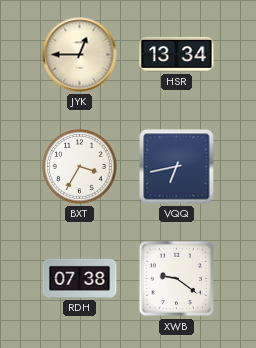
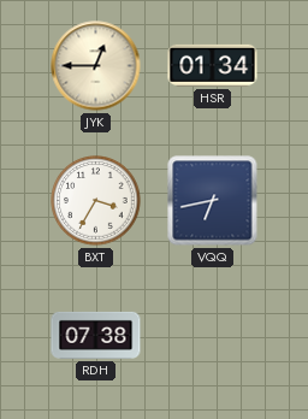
HSR: 13:34 -> 01:34 (213, 65)
XWB: 9:21 -> none (177, 279)
